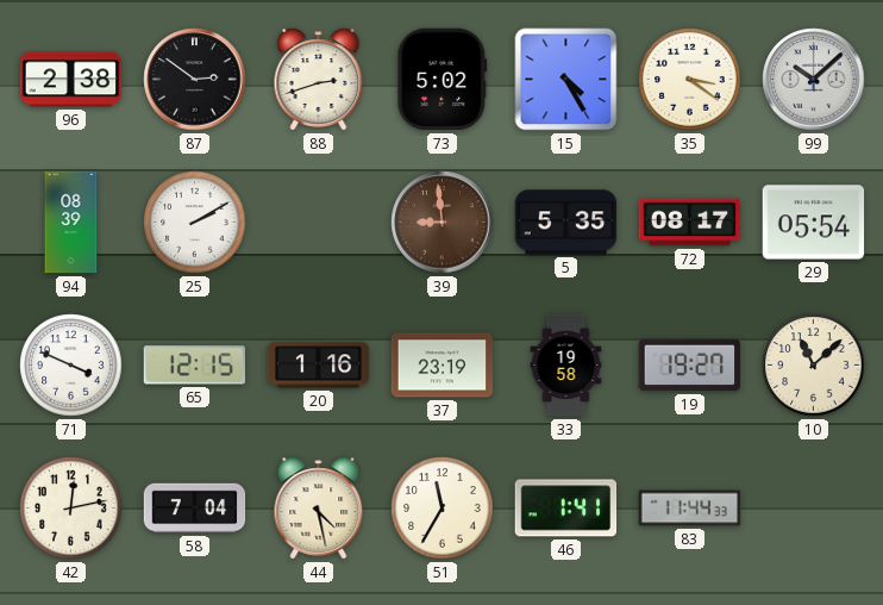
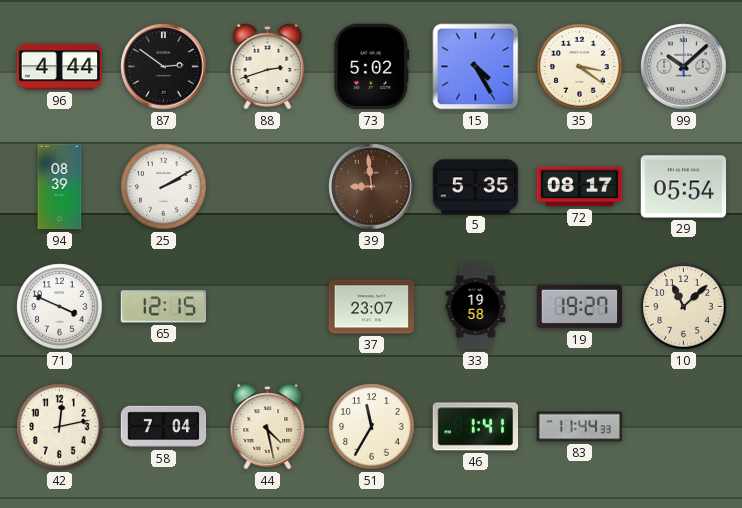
96: 2:38 -> 4:44 (60, 67)
20: 1:16 -> none (319, 366)
37: 23:19 -> 23:07 (372, 307)
